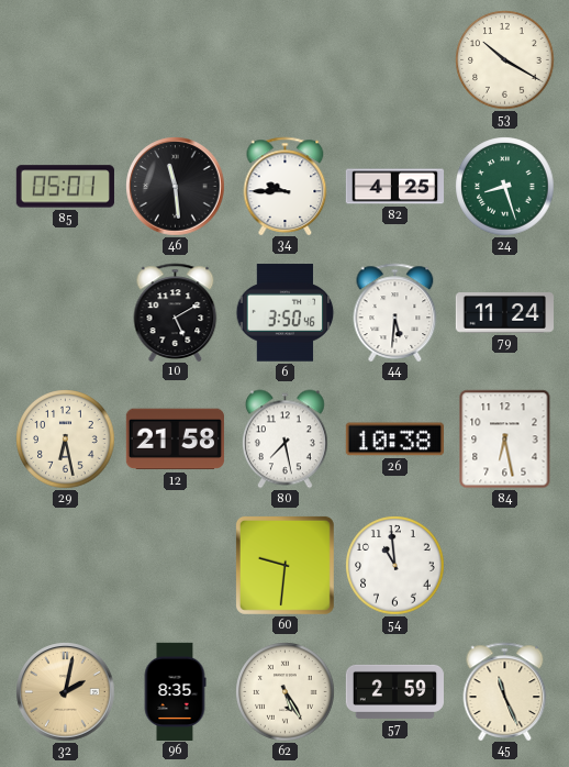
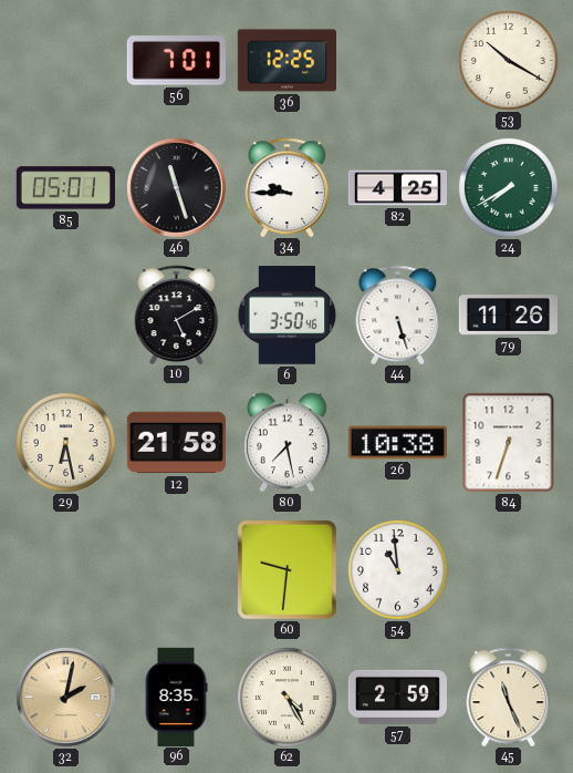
56: none -> 7:01 (176, 61)
36: none -> 12:25 (286, 61)
46: 11:29 -> 11:27 (177, 188)
24: 8:27 -> 7:40 (509, 188)
44: 5:31 -> 5:27 (398, 315)
79: 11:24 -> 11:26 (508, 316)
84: 6:28 -> 6:33 (509, 443)
62: 5:25 -> 4:25 (288, 698)
